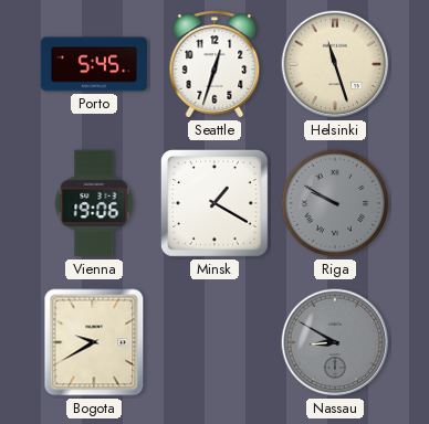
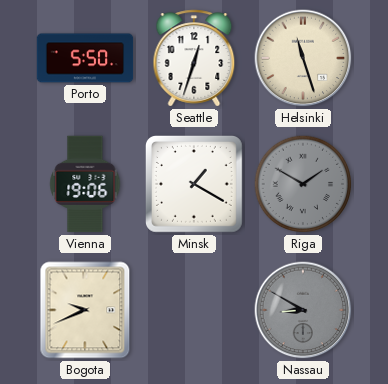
Porto: 5:45 -> 5:50 (85, 58)
Riga: 9:50 -> 1:50 (303, 184)
Bogota: 9:40 -> 9:41 (85, 310)
